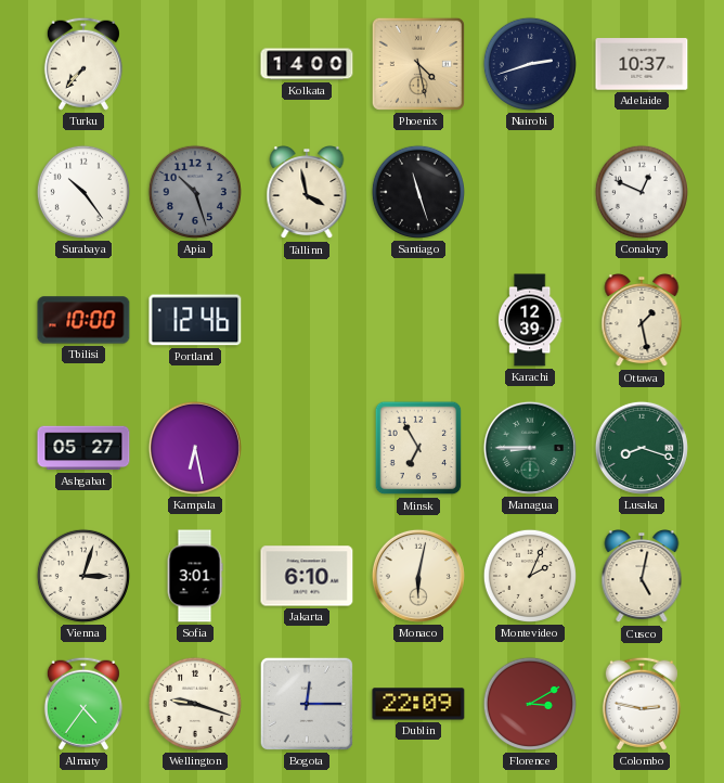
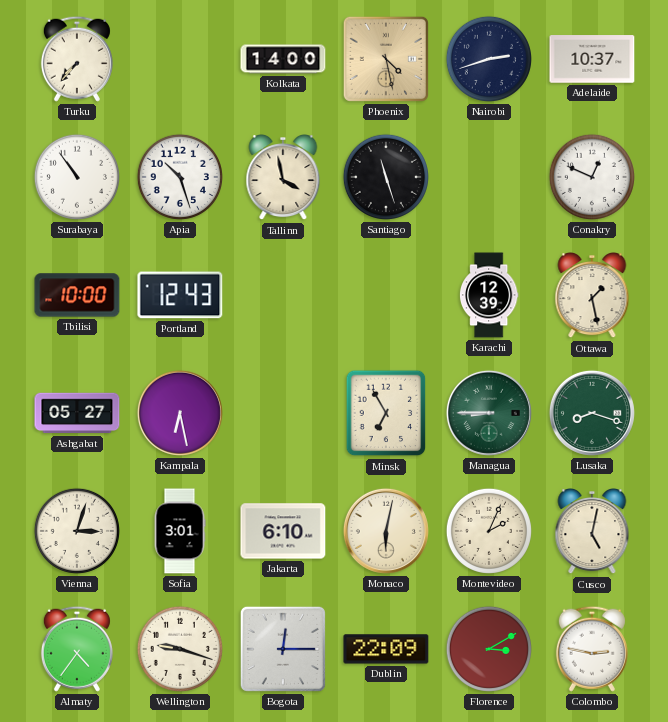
Surabaya: 10:24 -> 10:54 (77, 177)
Apia dial: grey -> white (180, 177)
Portland: 12:46 -> 12:43 (180, 295)
